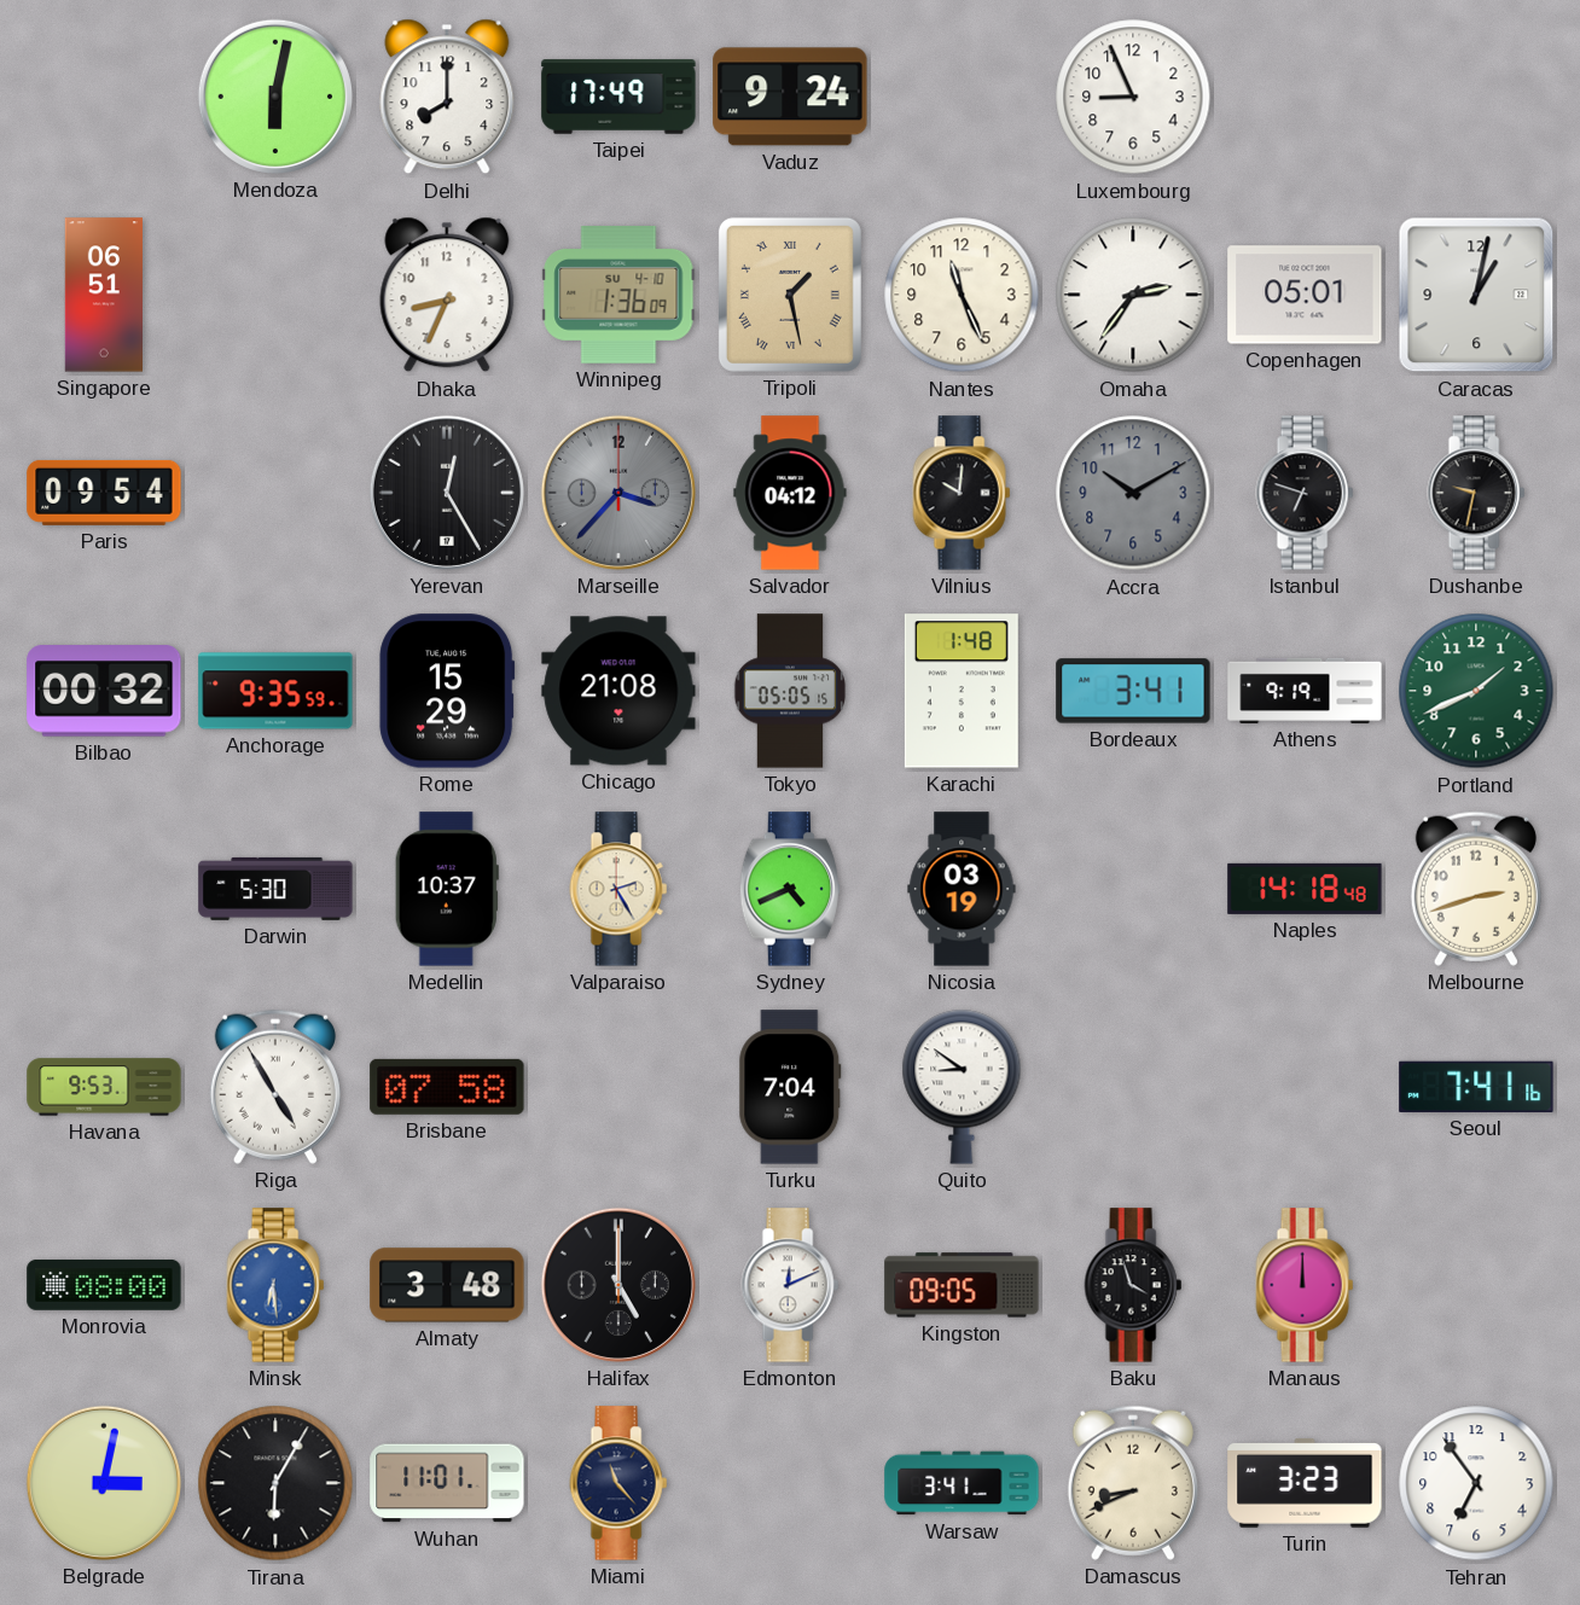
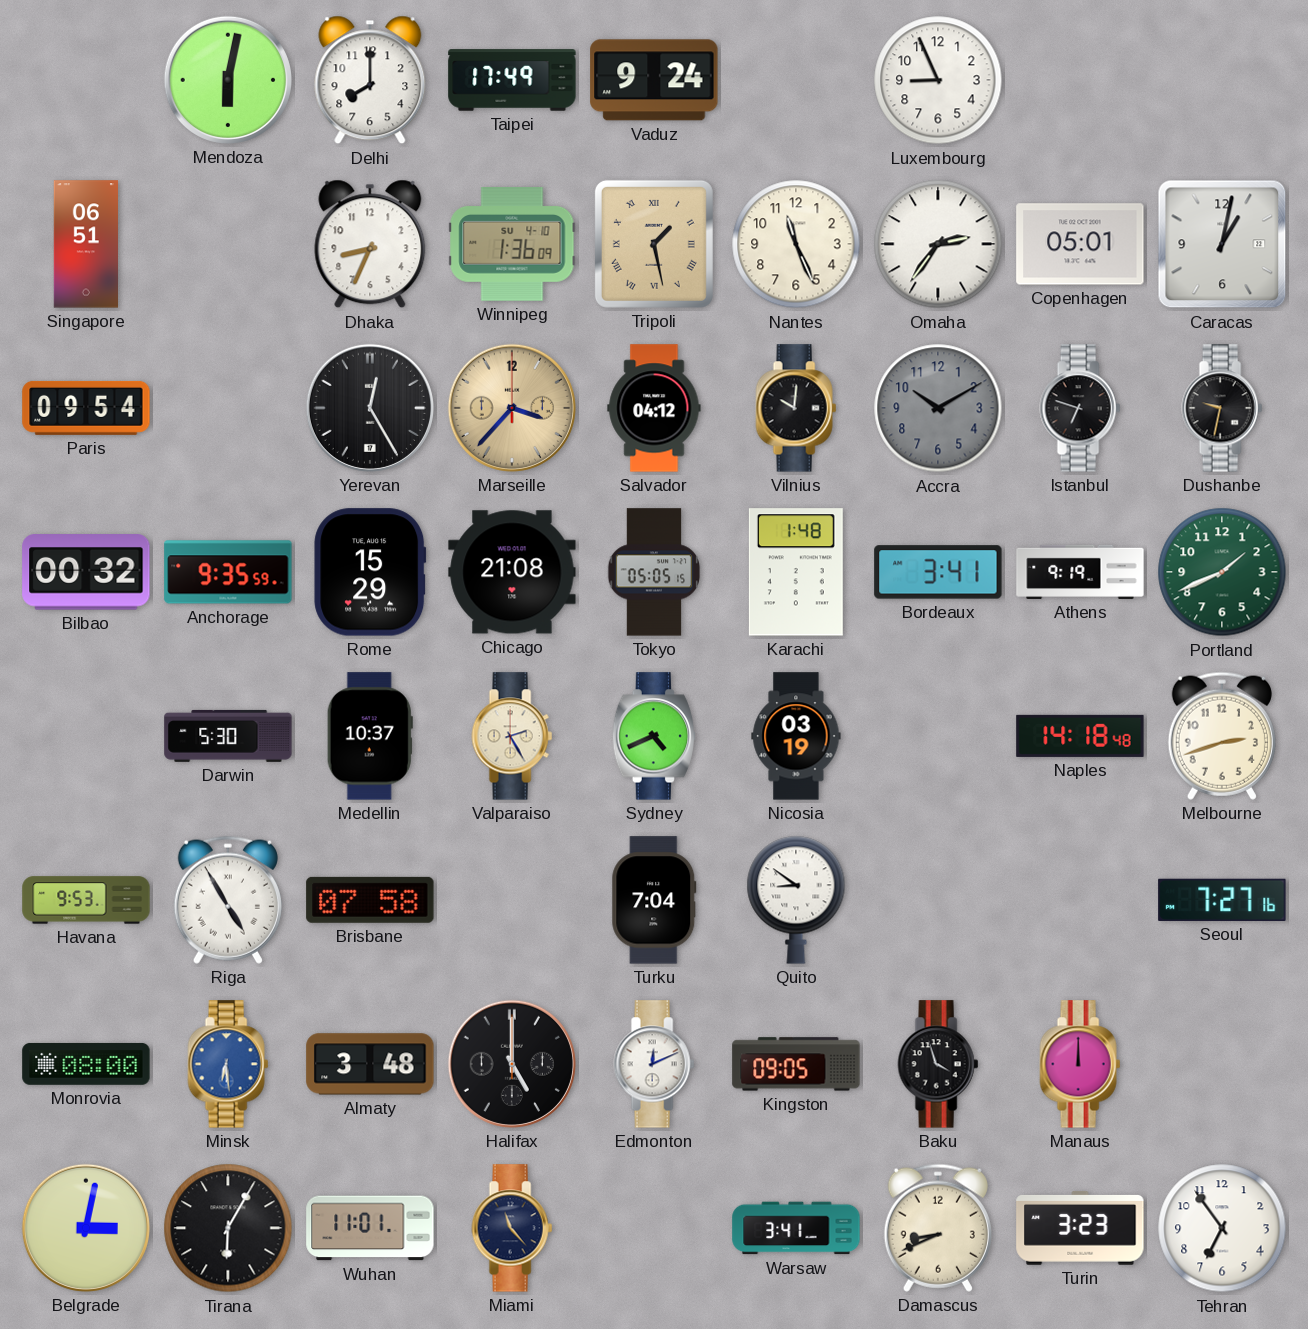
Marseille dial: grey -> champagne (512, 408)
Seoul: 7:41 -> 7:27 (1222, 900)
